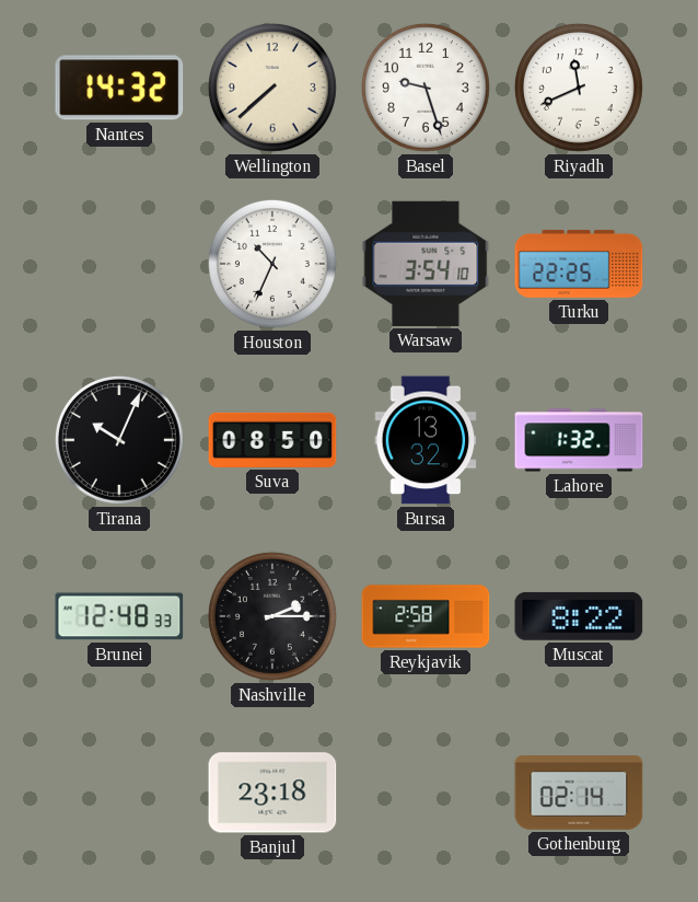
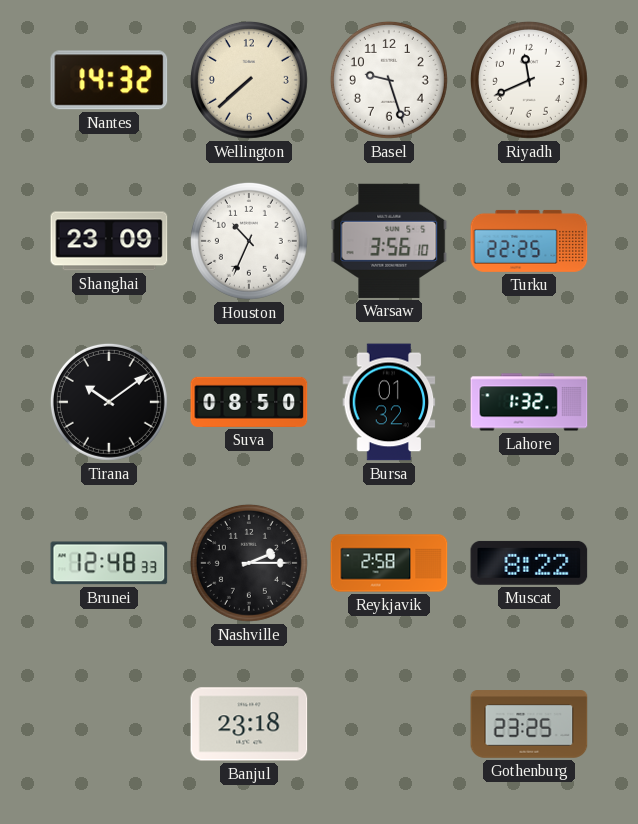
Shanghai: none -> 23:09 (109, 241)
Warsaw: 3:54 -> 3:56 (389, 241)
Tirana: 10:04 -> 10:09 (109, 402)
Bursa: 13:32 -> 01:32 (389, 402)
Gothenburg: 02:14 -> 23:25 (529, 724)
